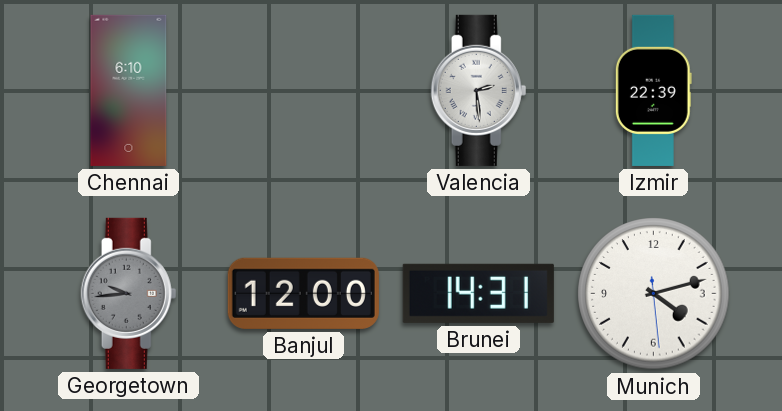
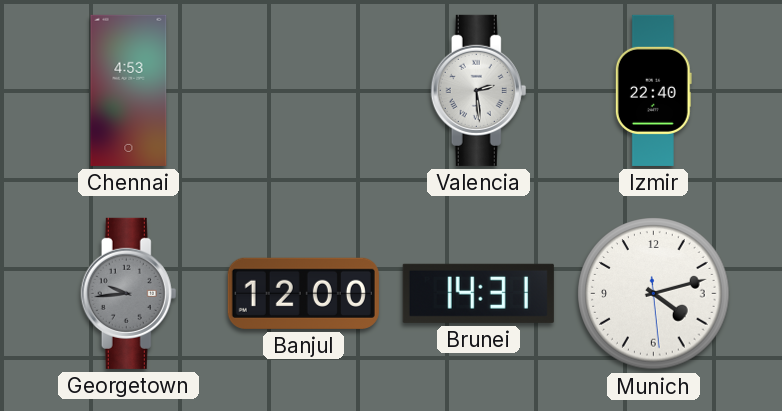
Chennai: 6:10 -> 4:53 (129, 90)
Izmir: 22:39 -> 22:40 (653, 90)
